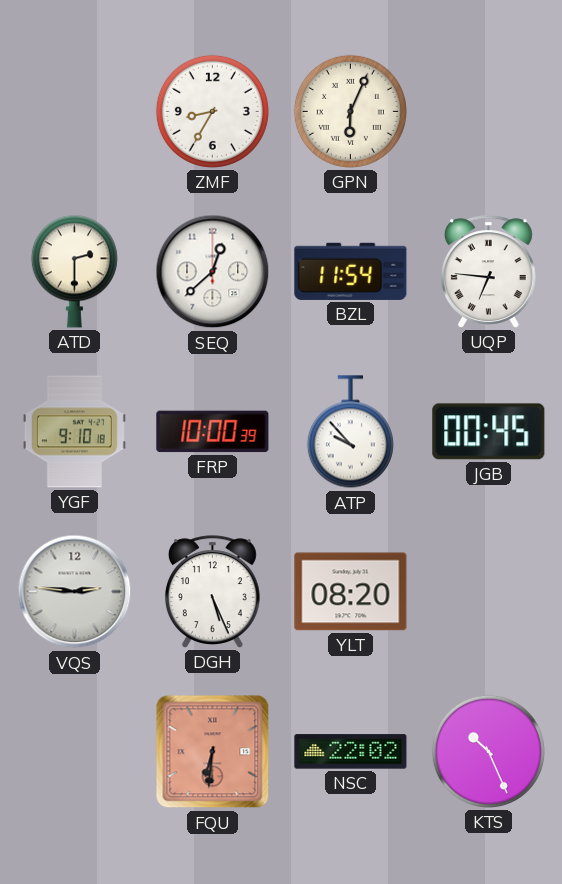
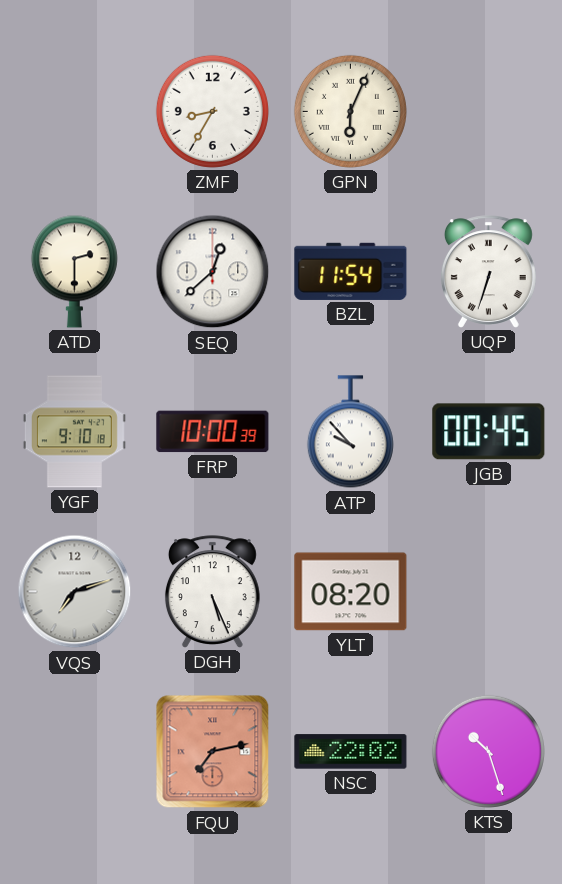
UQP: 6:46 -> 6:33 (488, 272)
VQS: 2:46 -> 7:12 (75, 592)
FQU: 6:31 -> 7:13 (213, 752)
KTS: 10:26 -> 10:27 (488, 751)
